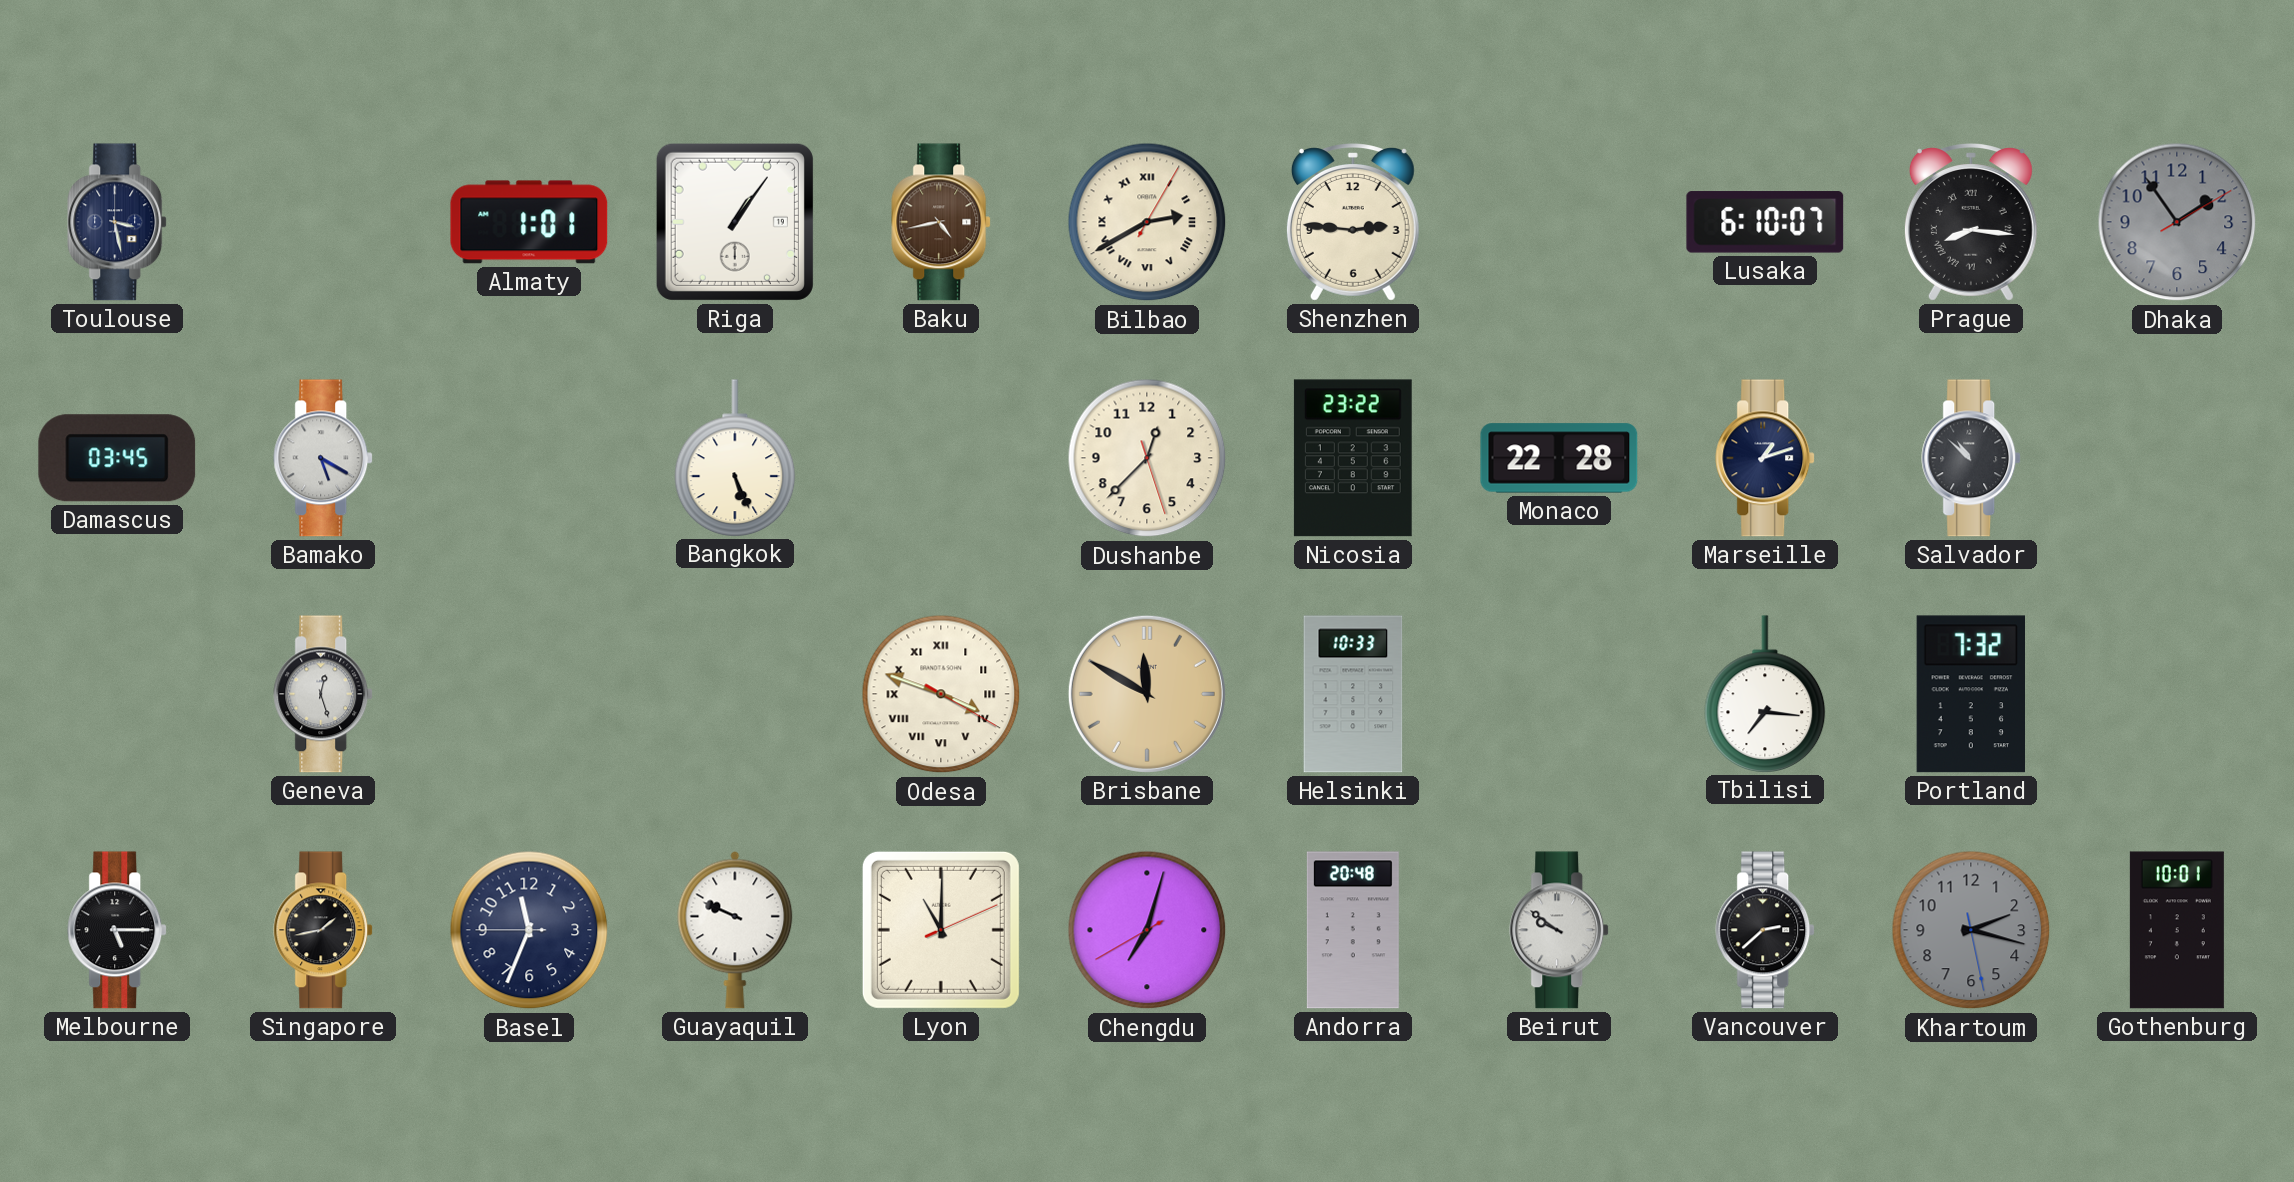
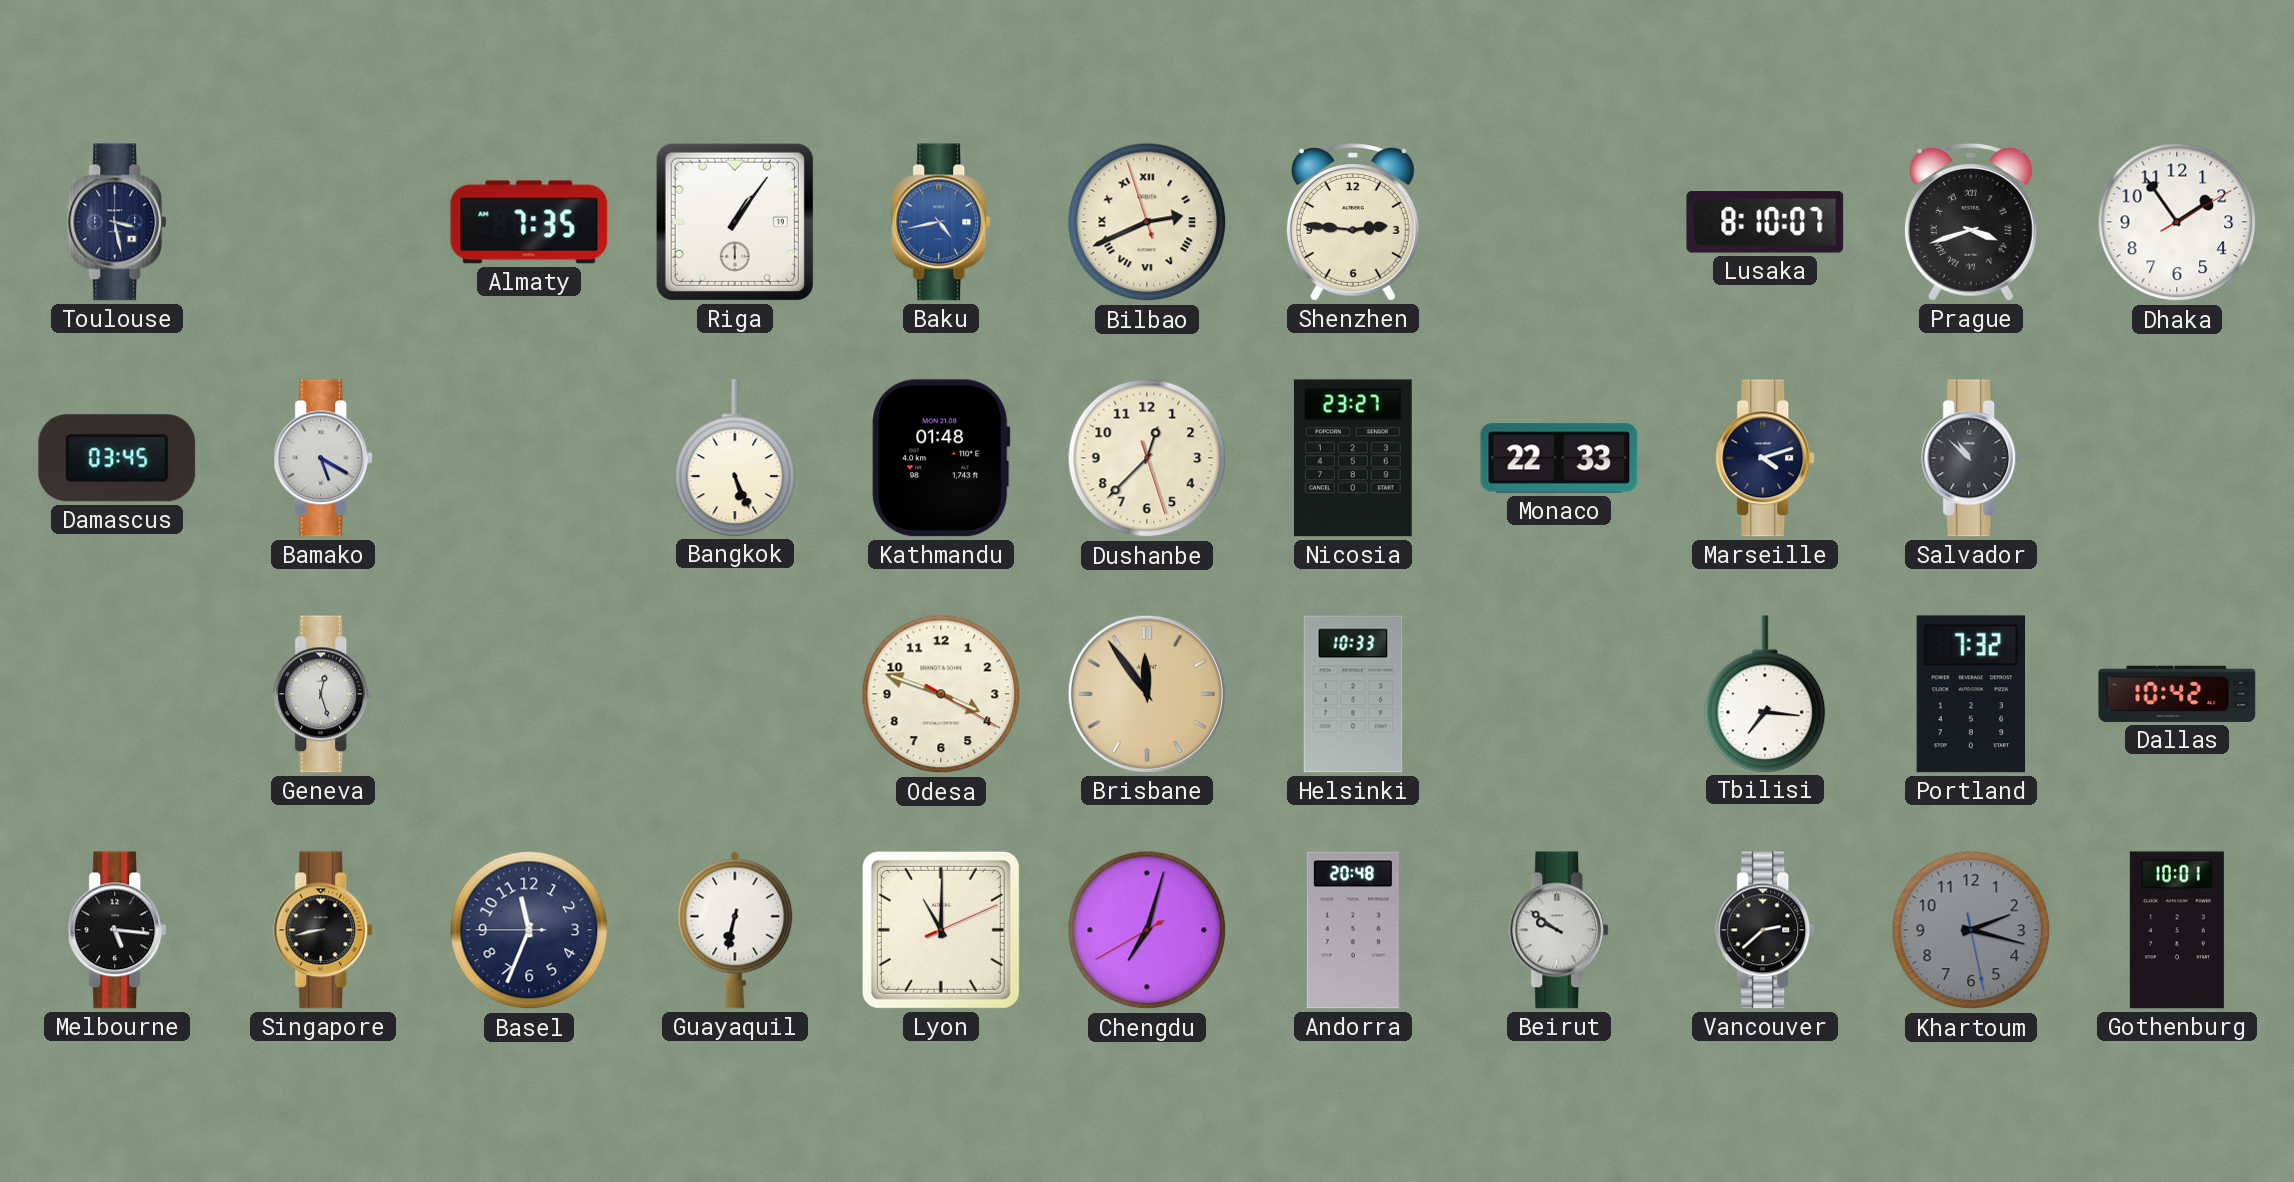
Almaty: 1:01 -> 7:35 (529, 222)
Baku dial: brown -> blue (942, 222)
Bilbao: 2:40:05 -> 2:40:57 (1147, 222)
Lusaka: 6:10 -> 8:10 (1765, 222)
Prague: 8:16 -> 3:42 (1971, 222)
Dhaka dial: grey -> white (2177, 222)
Kathmandu: none -> 01:48 (941, 458)
Nicosia: 23:22 -> 23:27 (1353, 458)
Monaco: 22:28 -> 22:33 (1559, 458)
Marseille: 1:12 -> 4:12 (1766, 458)
Odesa numerals: Roman -> Arabic (941, 694)
Brisbane: 11:50 -> 11:54 (1147, 694)
Dallas: none -> 10:42 (2177, 694)
Melbourne: 5:15 -> 5:16 (118, 930)
Singapore: 1:43 -> 8:43 (324, 930)
Guayaquil: 9:49 -> 6:32 (735, 930)
